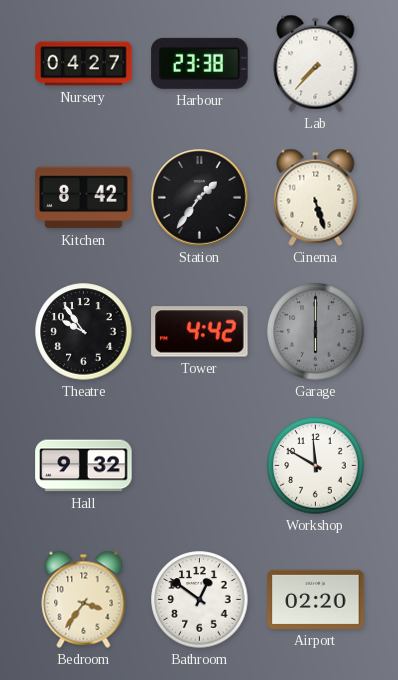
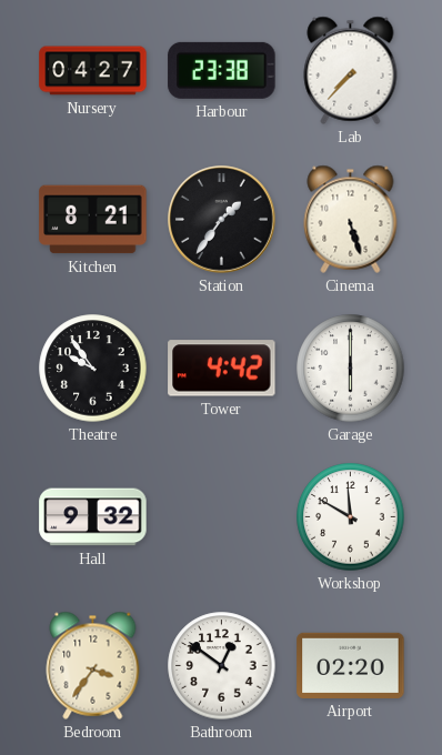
Kitchen: 8:42 -> 8:21 (93, 220)
Garage dial: grey -> white (351, 369)
